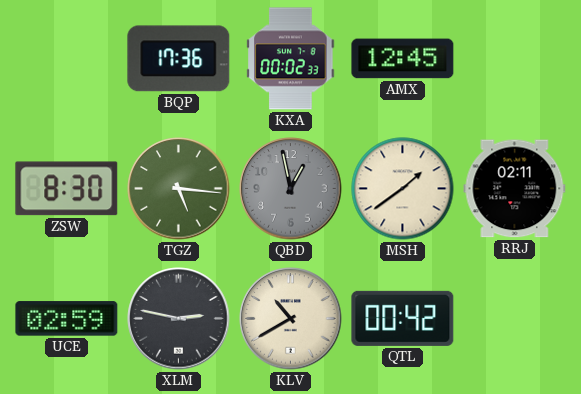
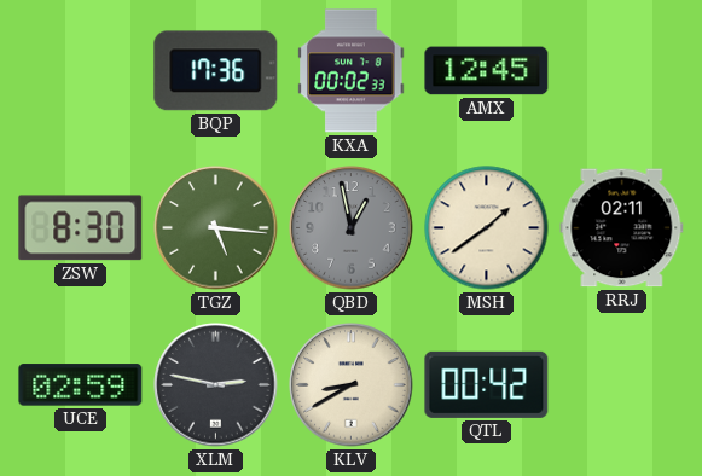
KLV: 10:40 -> 8:40 (352, 385)
